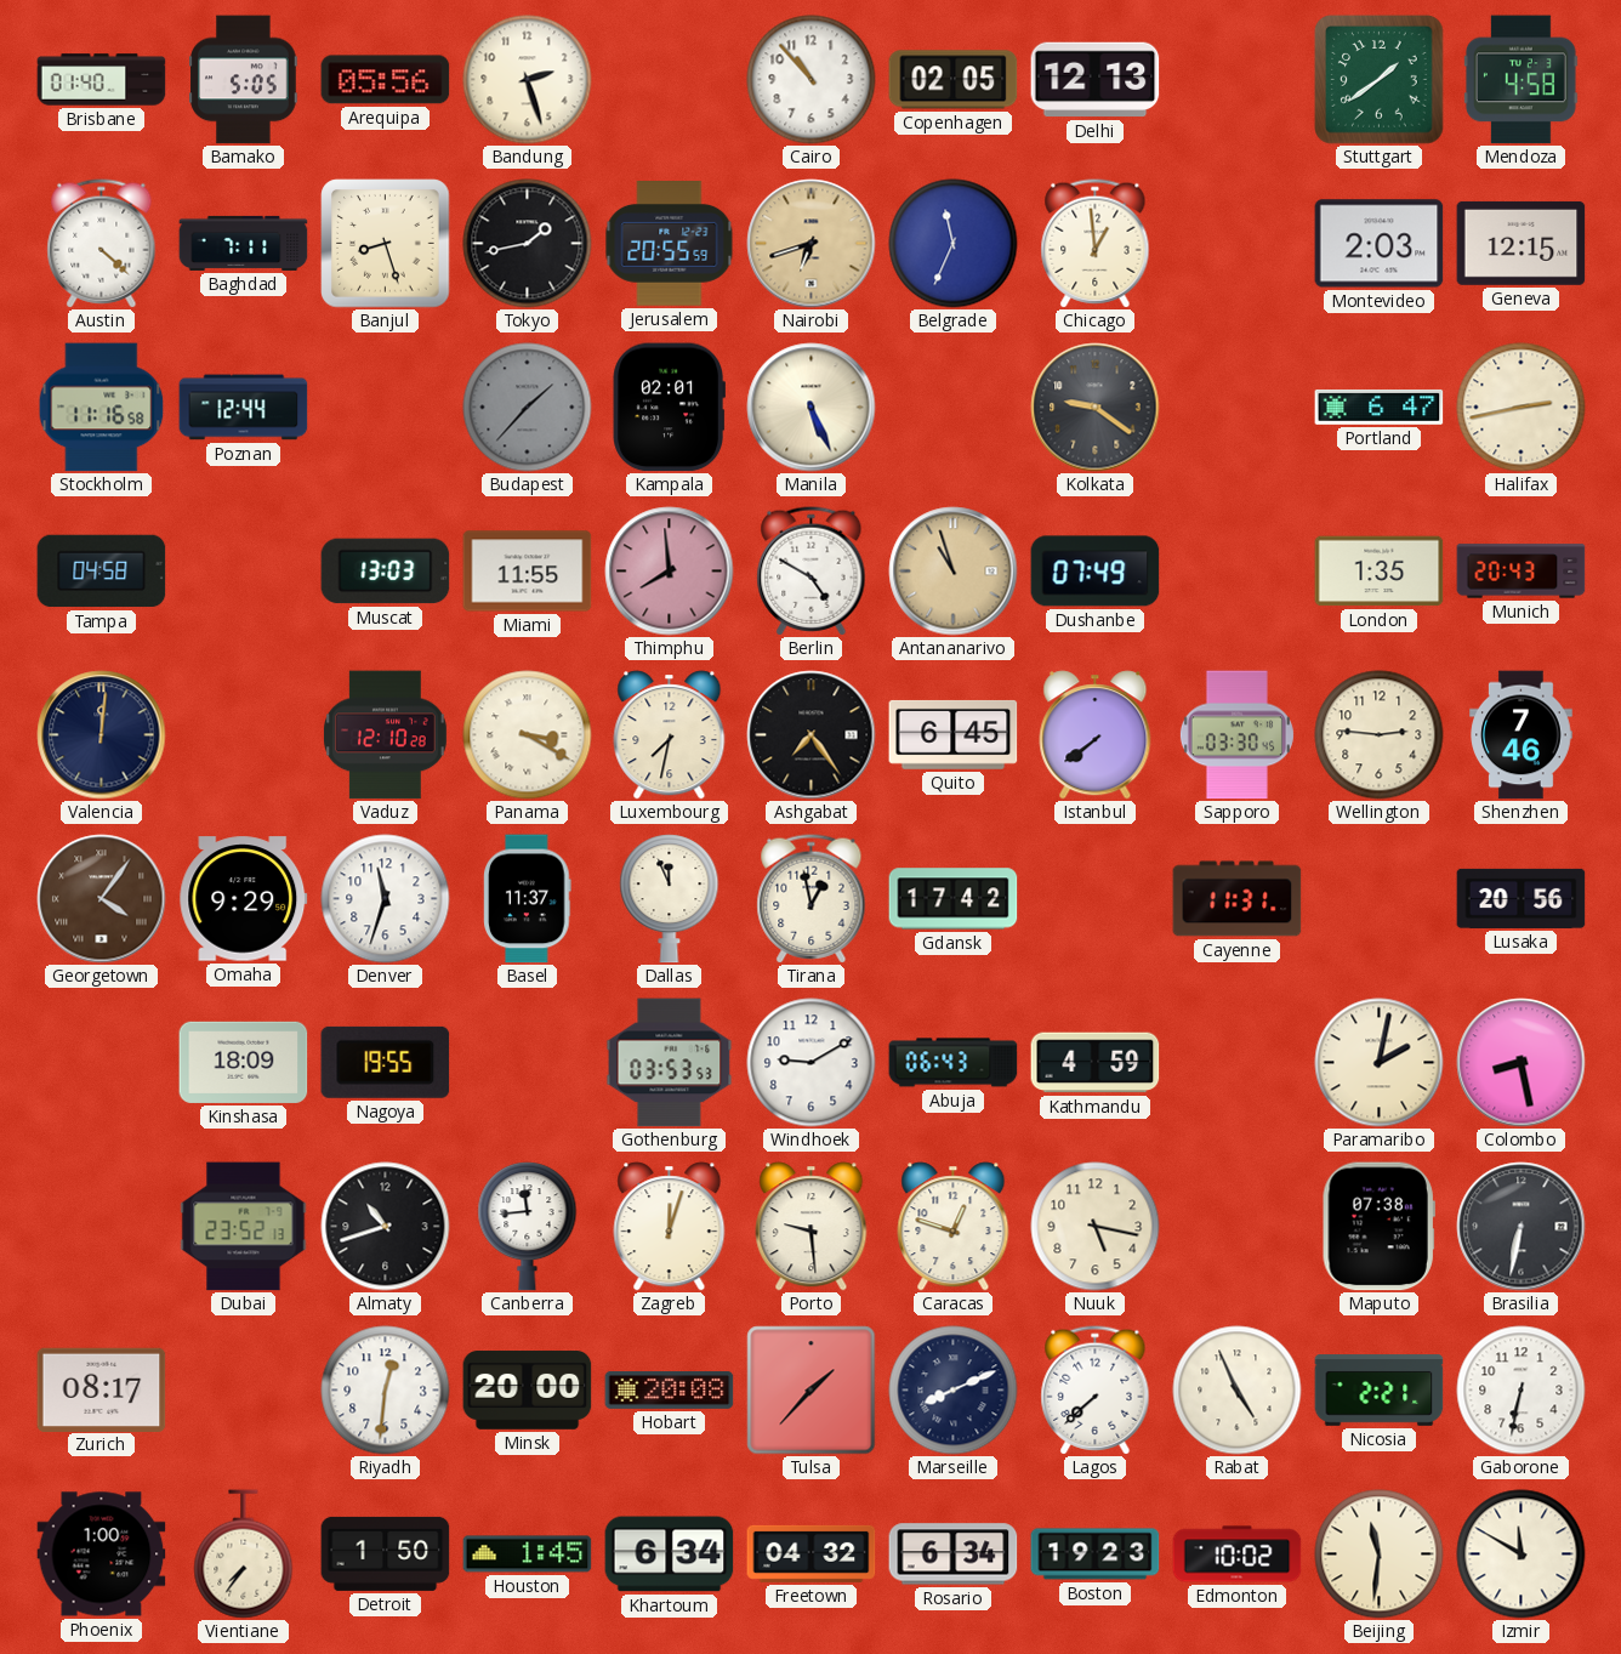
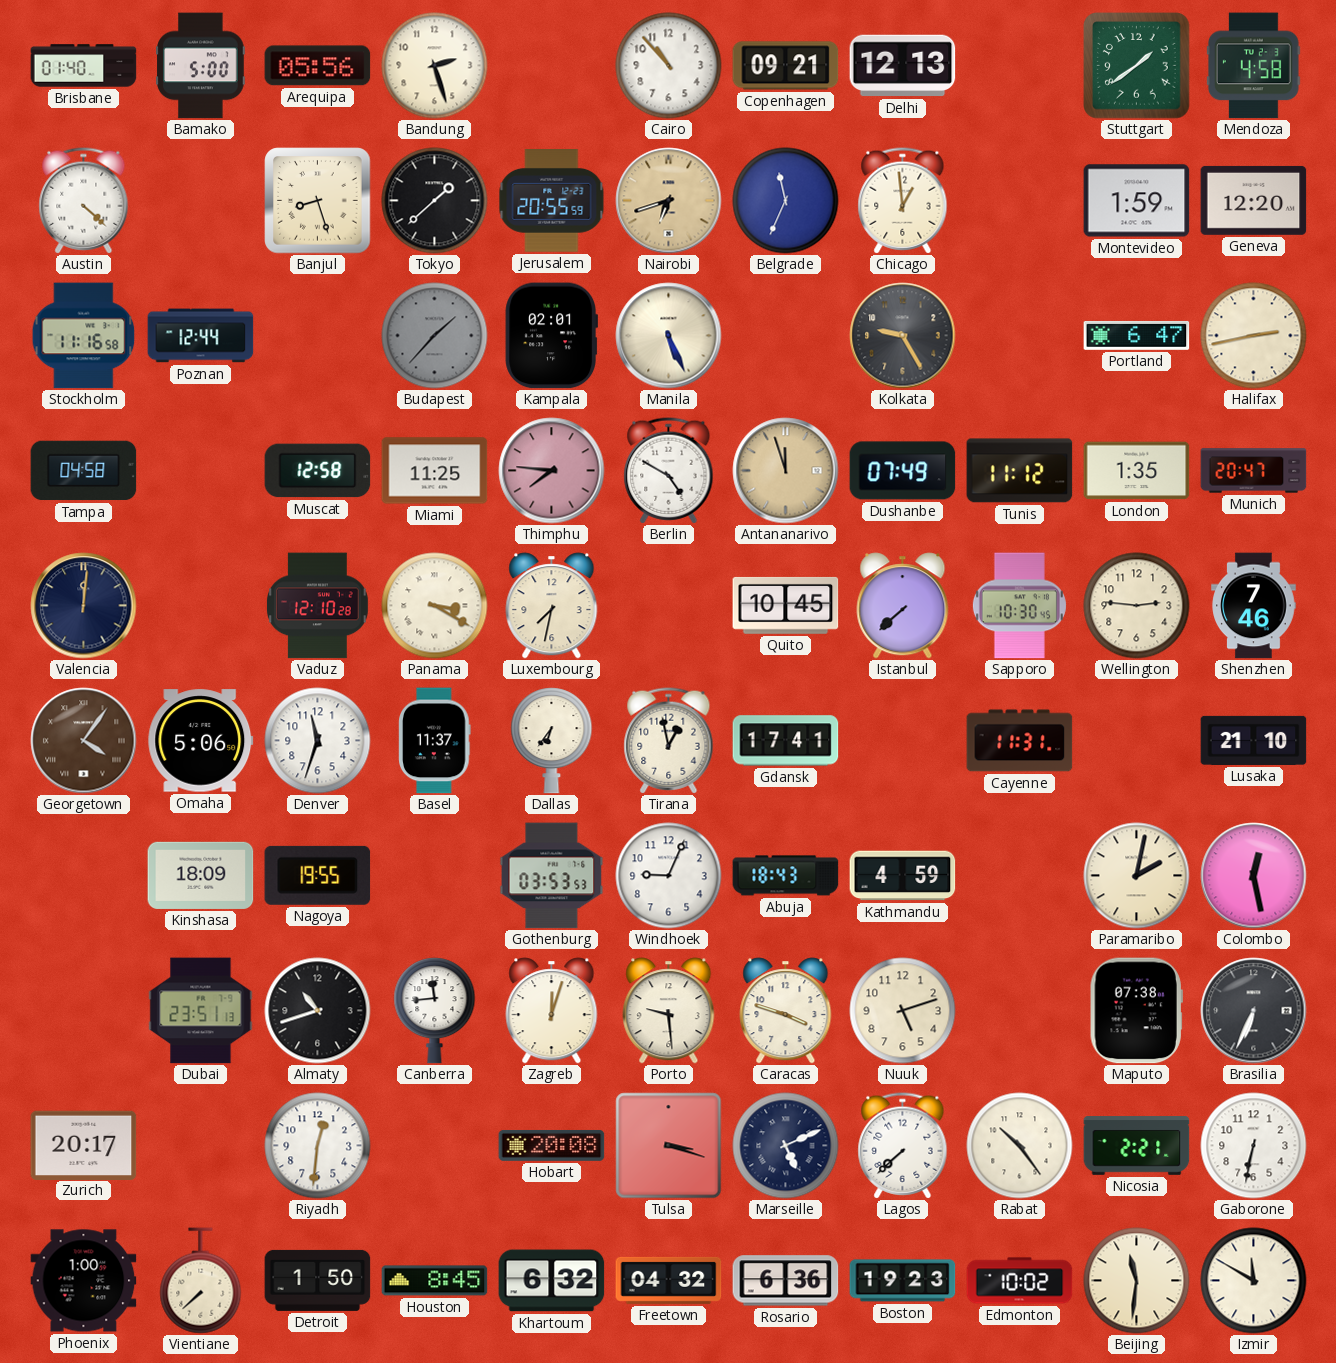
Bamako: 5:05 -> 5:00 (201, 66)
Copenhagen: 02:05 -> 09:21 (786, 66)
Baghdad: 7:11 -> none (244, 243)
Tokyo: 1:43 -> 1:38 (435, 201)
Montevideo: 2:03 -> 1:59 (1137, 201)
Geneva: 12:15 -> 12:20 (1254, 200)
Kolkata: 9:21 -> 9:25 (903, 336)
Muscat: 13:03 -> 12:58 (318, 471)
Miami: 11:55 -> 11:25 (435, 471)
Thimphu: 7:59 -> 7:46 (552, 471)
Antananarivo: 10:57 -> 11:57 (786, 471)
Tunis: none -> 11:12 (1020, 471)
Munich: 20:43 -> 20:47 (1254, 471)
Ashgabat: 7:24 -> none (812, 735)
Quito: 6:45 -> 10:45 (786, 605)
Istanbul: 7:39 -> 7:38 (903, 606)
Sapporo: 03:30 -> 10:30 (1019, 606)
Omaha: 9:29 -> 5:06 (201, 741)
Dallas: 11:56 -> 6:36 (552, 741)
Gdansk: 17:42 -> 17:41 (786, 741)
Lusaka: 20:56 -> 21:10 (1254, 740)
Windhoek: 9:10 -> 9:04 (669, 876)
Abuja: 06:43 -> 18:43 (786, 876)
Colombo: 8:28 -> 12:28 (1254, 876)
Dubai: 23:52 -> 23:51 (201, 1011)
Caracas: 12:48 -> 3:48 (786, 1011)
Nuuk: 5:17 -> 5:12 (903, 1011)
Brasilia: 6:32 -> 6:34 (1254, 1011)
Zurich: 08:17 -> 20:17 (84, 1145)
Minsk: 20:00 -> none (528, 1391)
Tulsa: 1:37 -> 3:18 (669, 1146)
Marseille: 8:11 -> 5:11 (786, 1146)
Rabat: 4:56 -> 10:24 (1020, 1146)
Vientiane: 7:36 -> 7:38 (201, 1281)
Houston: 1:45 -> 8:45 (435, 1281)
Khartoum: 6:34 -> 6:32 (552, 1281)
Rosario: 6:34 -> 6:36 (786, 1281)
